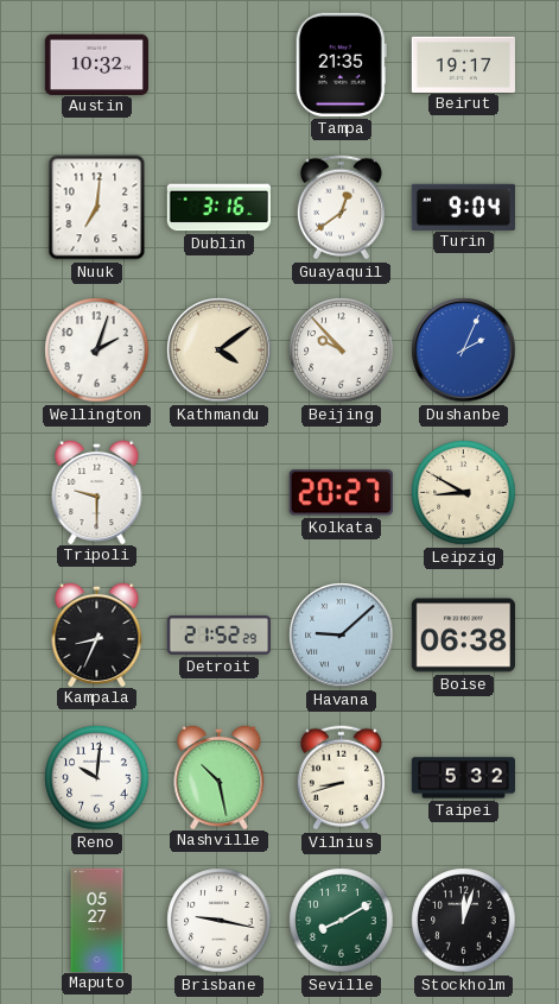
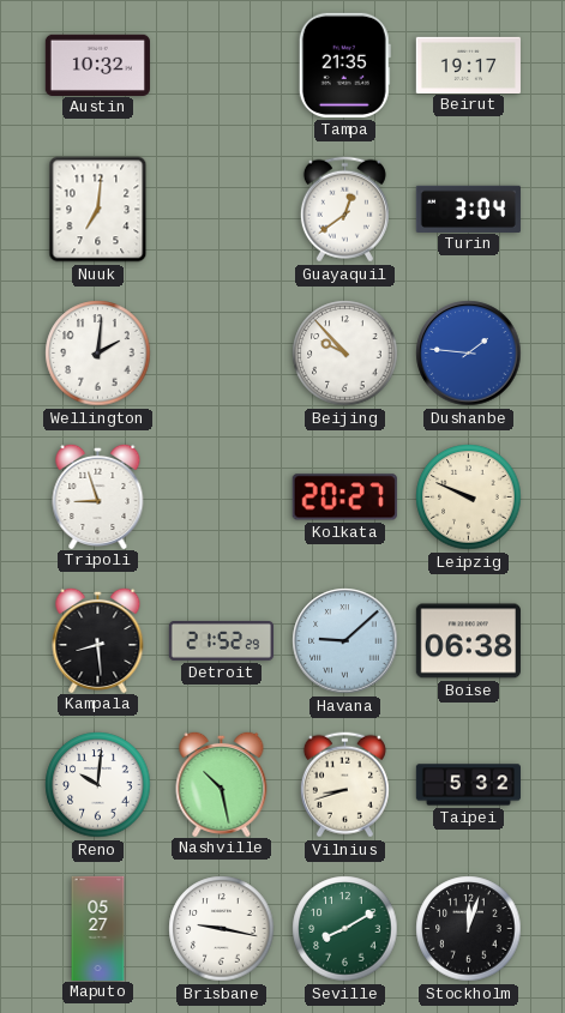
Dublin: 3:16 -> none (218, 208)
Turin: 9:04 -> 3:04 (468, 209)
Wellington: 2:03 -> 2:01 (98, 354)
Kathmandu: 4:09 -> none (220, 351)
Dushanbe: 2:04 -> 1:46 (469, 354)
Tripoli: 9:30 -> 8:57 (98, 495)
Leipzig: 8:50 -> 9:49 (469, 498)
Kampala: 8:34 -> 8:29 (98, 639)
